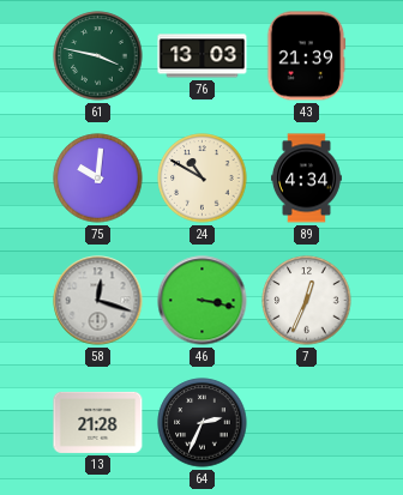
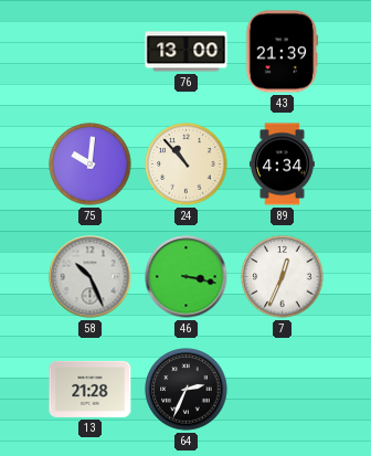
61: 3:47 -> none (98, 56)
76: 13:03 -> 13:00 (187, 52)
24: 10:50 -> 10:53 (187, 165)
58: 12:18 -> 10:26 (91, 277)
